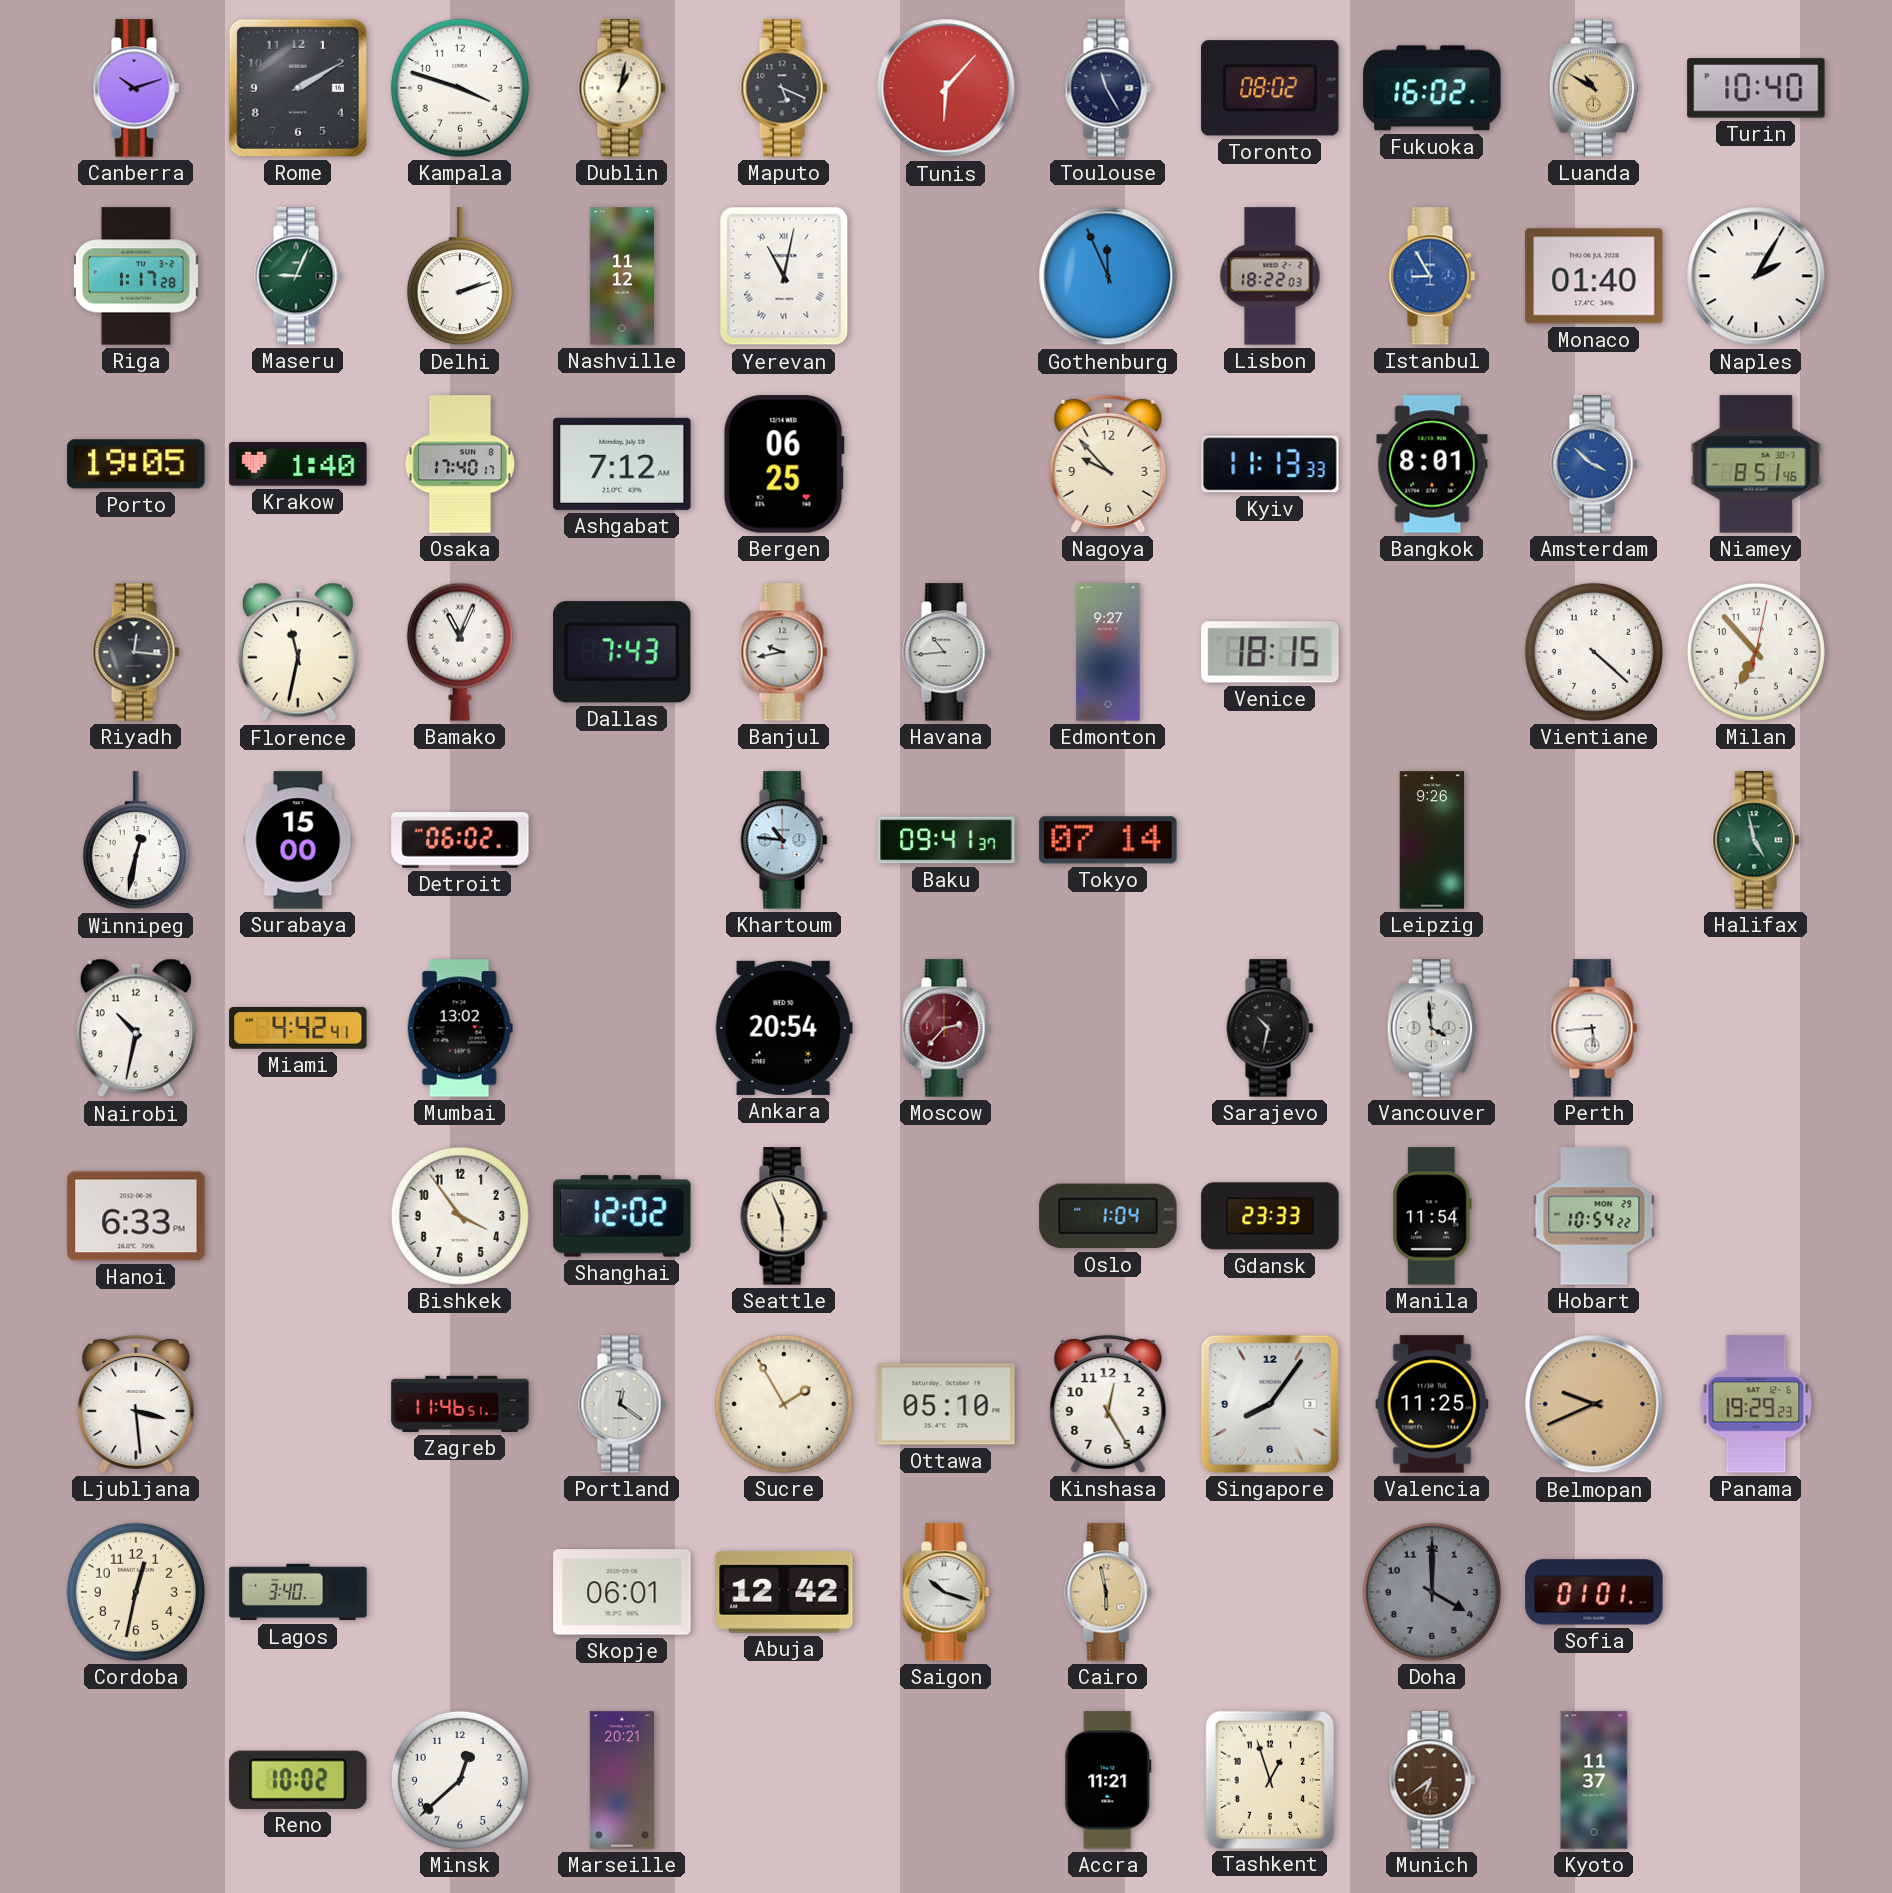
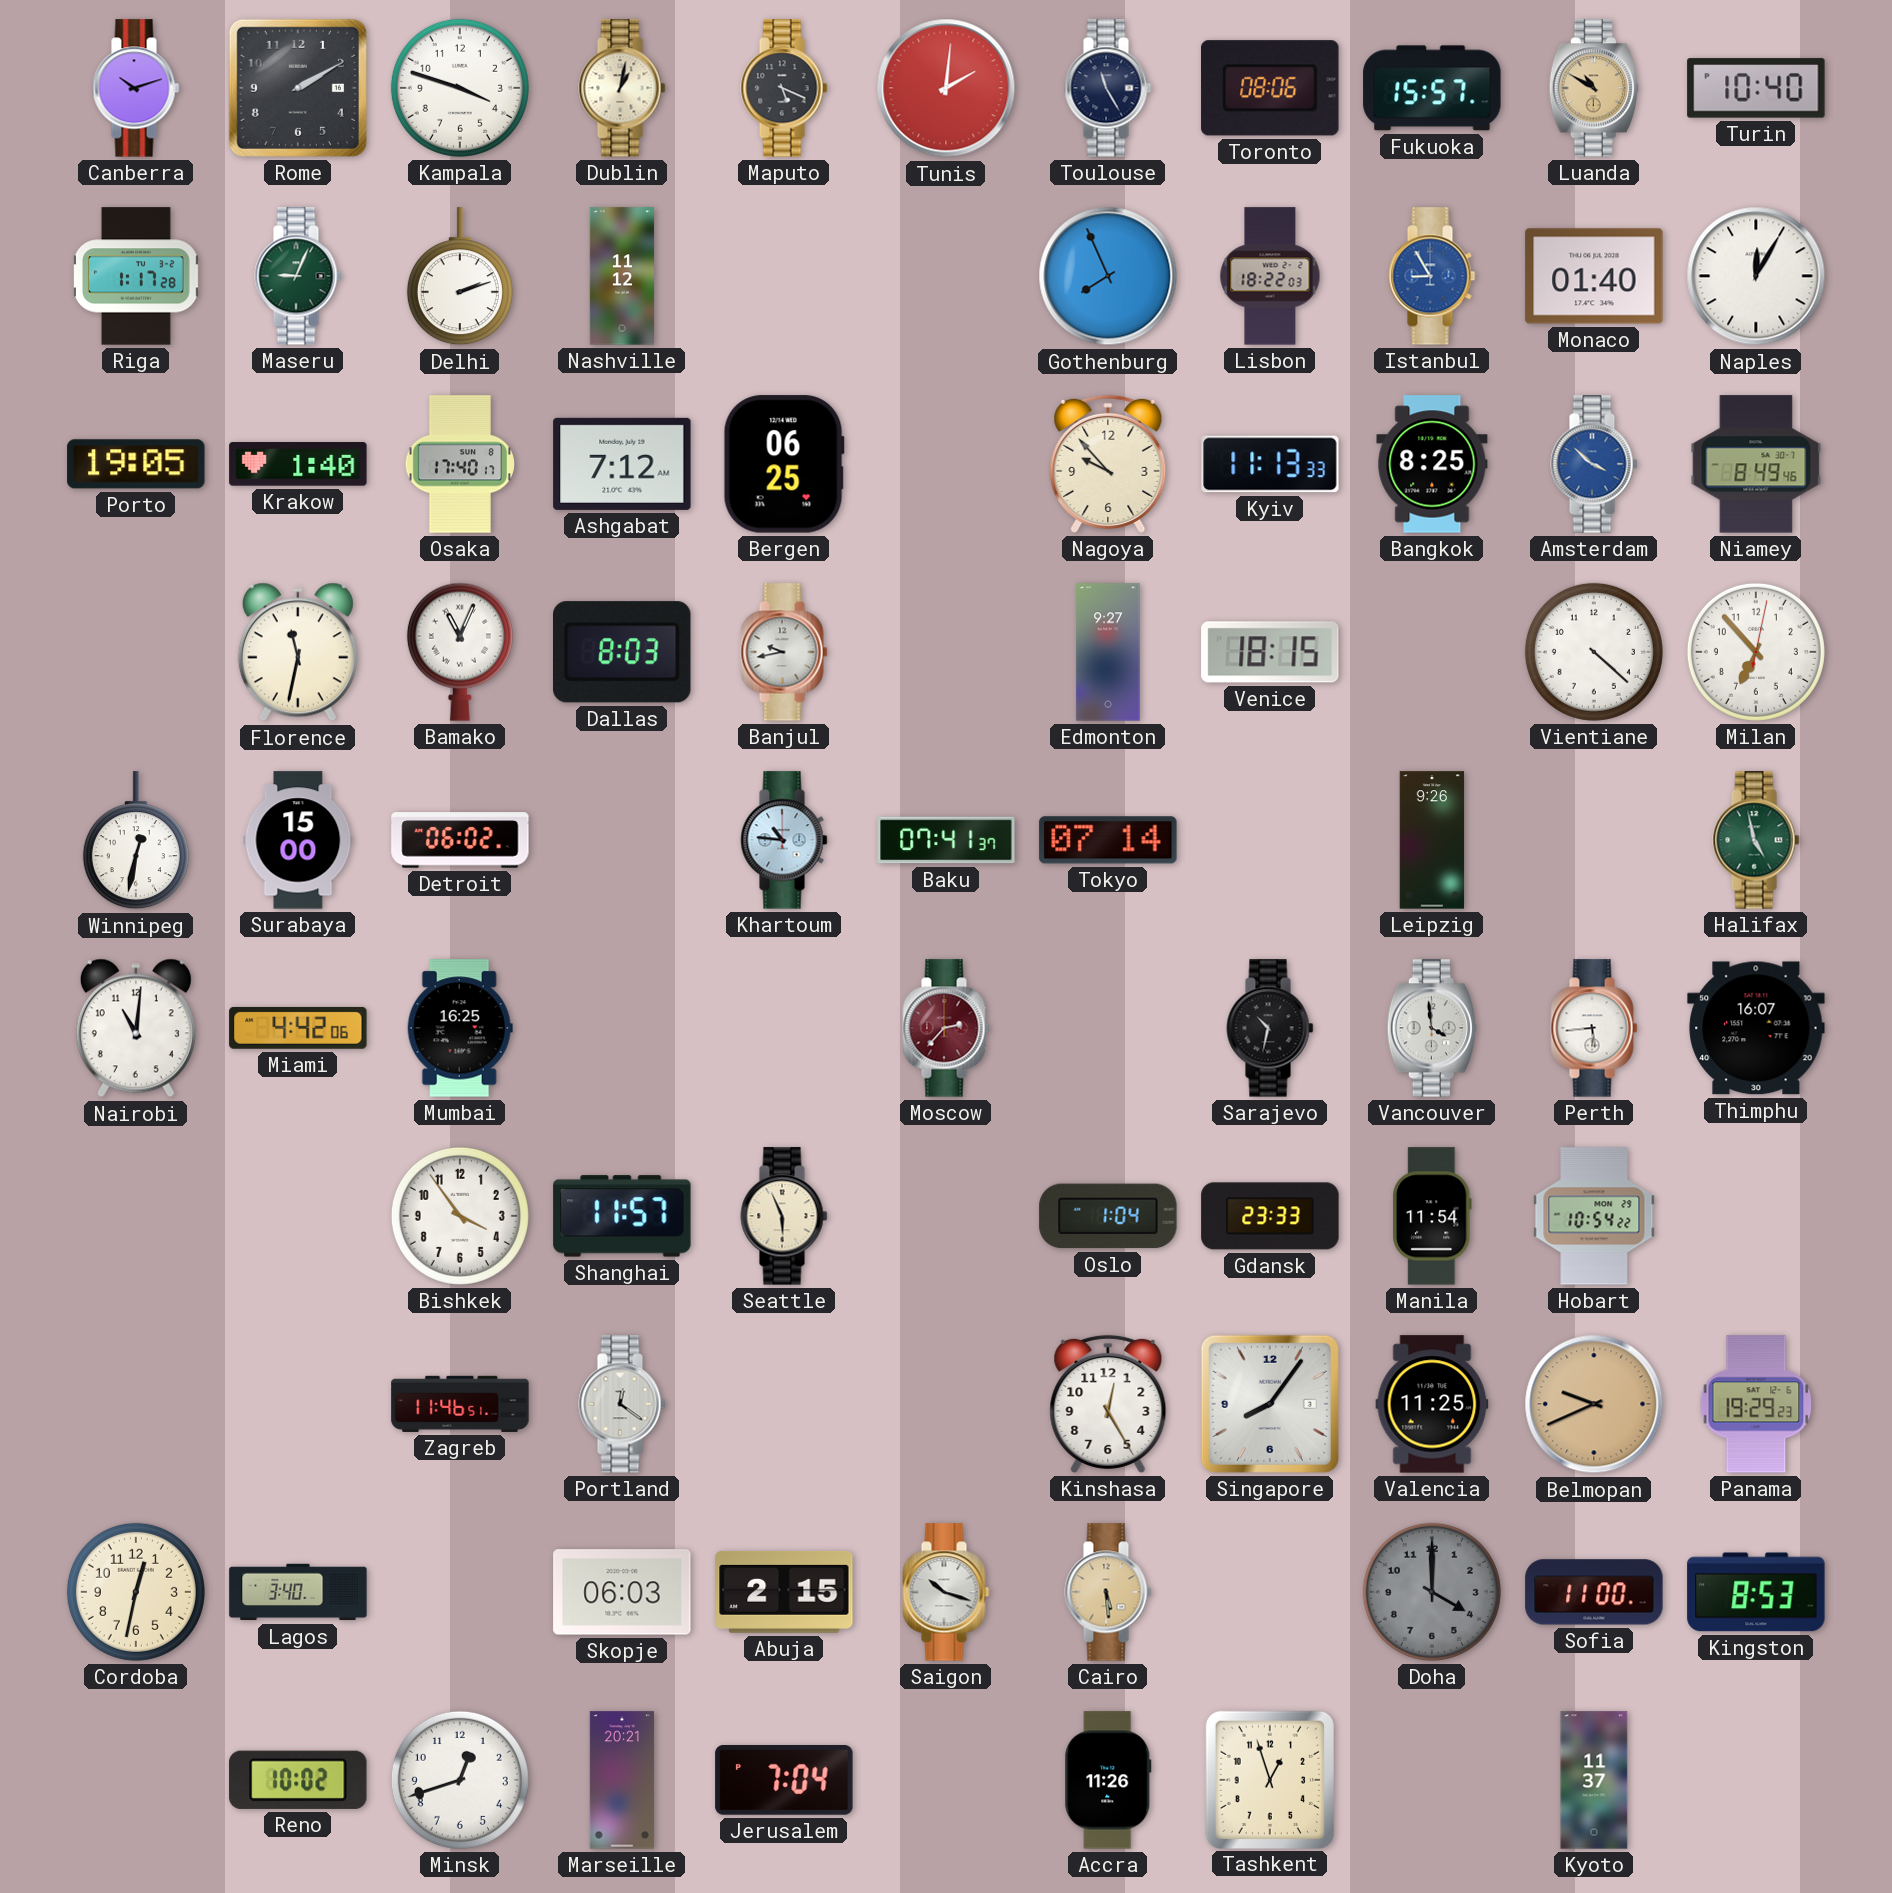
Tunis: 6:07 -> 2:01 (946, 88)
Toronto: 08:02 -> 08:06 (1270, 88)
Fukuoka: 16:02 -> 15:57 (1432, 88)
Yerevan: 11:02 -> none (784, 276)
Gothenburg: 11:56 -> 7:56 (1108, 276)
Naples: 2:05 -> 12:05 (1756, 276)
Bangkok: 8:01 -> 8:25 (1432, 464)
Niamey: 8:51 -> 8:49 (1756, 464)
Riyadh: 12:16 -> none (136, 652)
Dallas: 7:43 -> 8:03 (623, 652)
Havana: 10:44 -> none (946, 652)
Baku: 09:41 -> 07:41 (946, 840)
Nairobi: 10:32 -> 11:01 (136, 1028)
Miami: 4:42:41 -> 4:42:06 (298, 1028)
Mumbai: 13:02 -> 16:25 (460, 1028)
Ankara: 20:54 -> none (784, 1028)
Thimphu: none -> 16:07 (1756, 1028)
Hanoi: 6:33 -> none (136, 1216)
Shanghai: 12:02 -> 11:57 (622, 1216)
Ljubljana: 3:29 -> none (136, 1404)
Sucre: 1:55 -> none (784, 1404)
Ottawa: 05:10 -> none (946, 1404)
Skopje: 06:01 -> 06:03 (622, 1592)
Abuja: 12:42 -> 2:15 (784, 1592)
Cairo: 5:58 -> 5:29 (1108, 1592)
Sofia: 01:01 -> 11:00 (1594, 1592)
Kingston: none -> 8:53 (1756, 1592)
Minsk: 12:38 -> 12:42 (460, 1780)
Jerusalem: none -> 7:04 (784, 1781)
Accra: 11:21 -> 11:26 (1108, 1780)
Munich: 6:39 -> none (1432, 1780)
